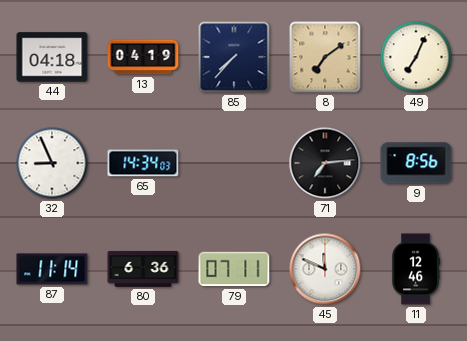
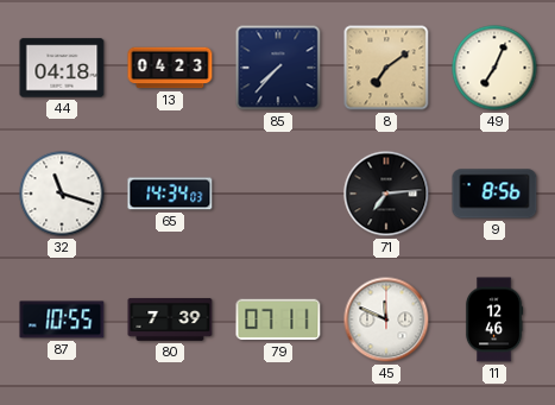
13: 04:19 -> 04:23 (170, 68)
32: 8:56 -> 11:18 (62, 194)
87: 11:14 -> 10:55 (62, 319)
80: 6:36 -> 7:39 (170, 319)
